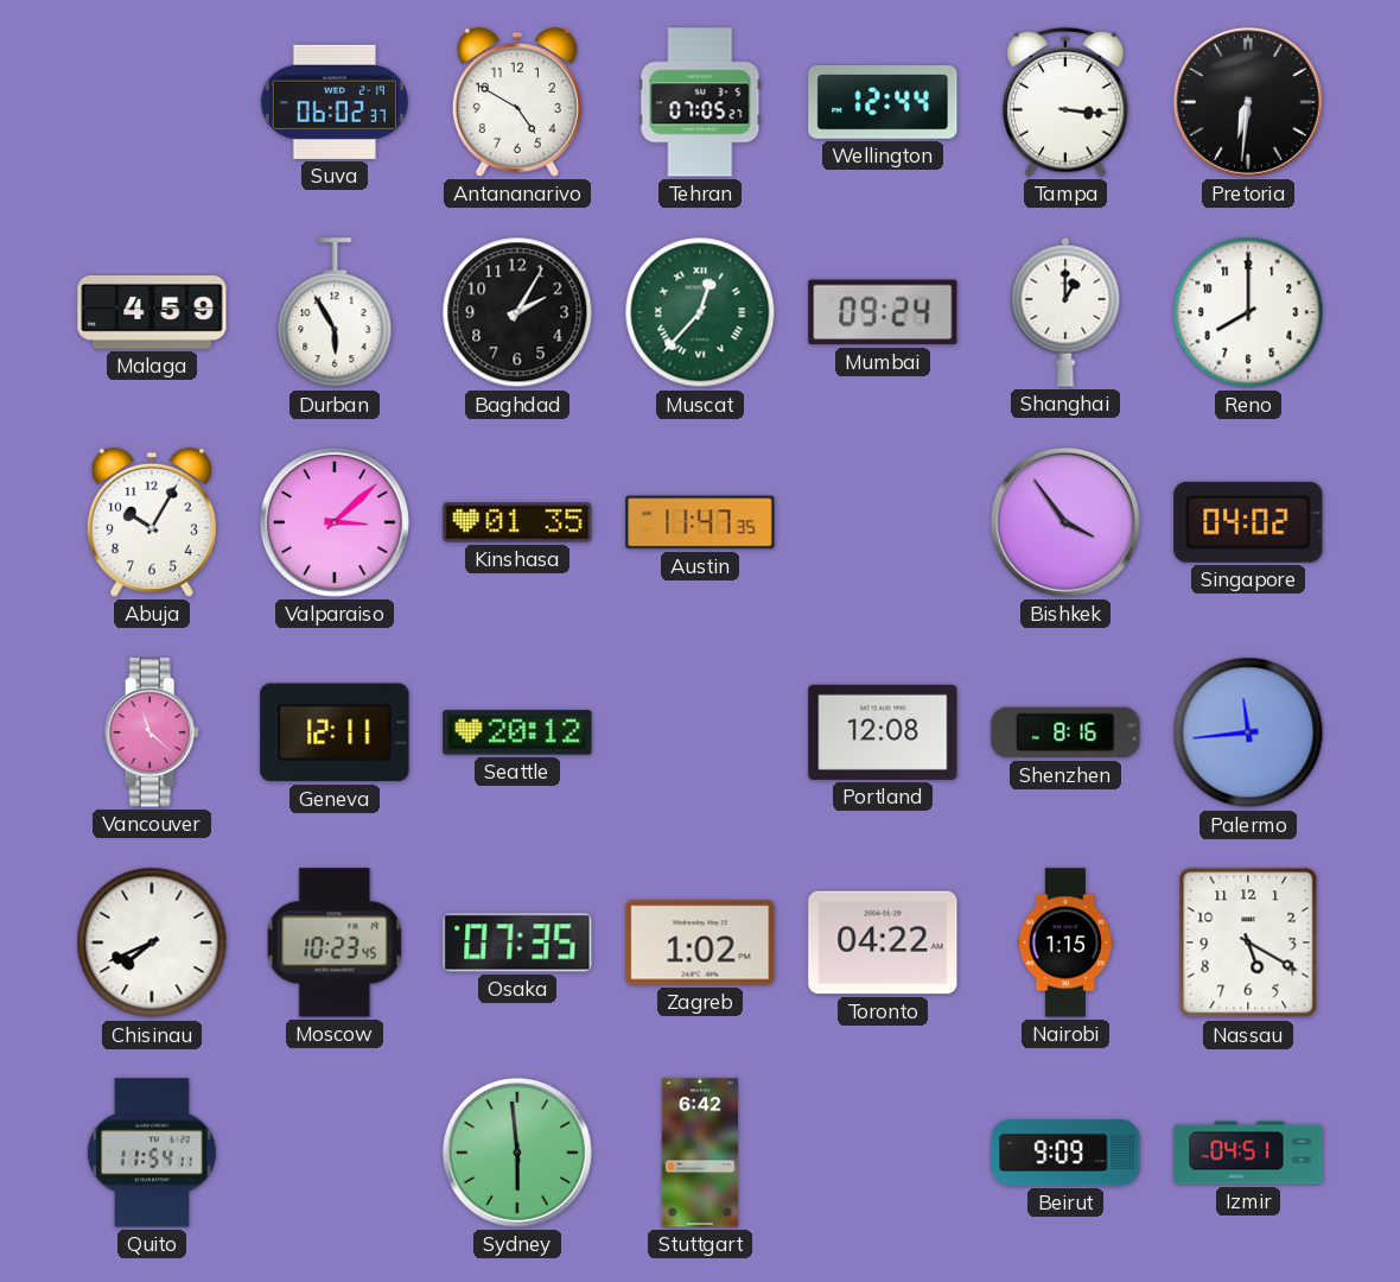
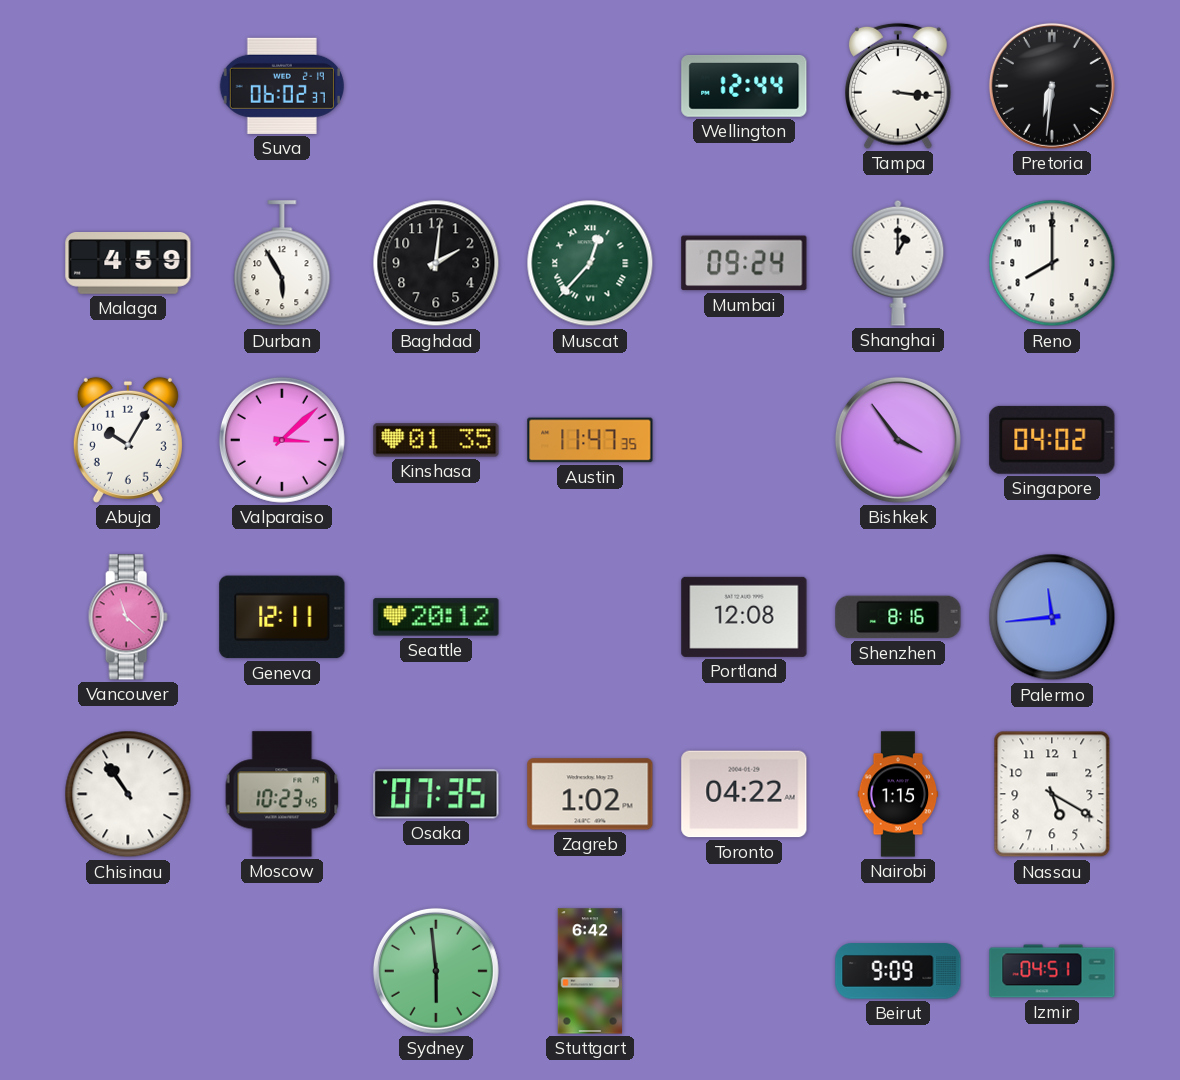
Antananarivo: 4:50 -> none (517, 102)
Tehran: 07:05 -> none (700, 102)
Baghdad: 2:05 -> 2:01 (436, 263)
Chisinau: 7:41 -> 10:54 (128, 794)
Quito: 11:54 -> none (152, 1153)
